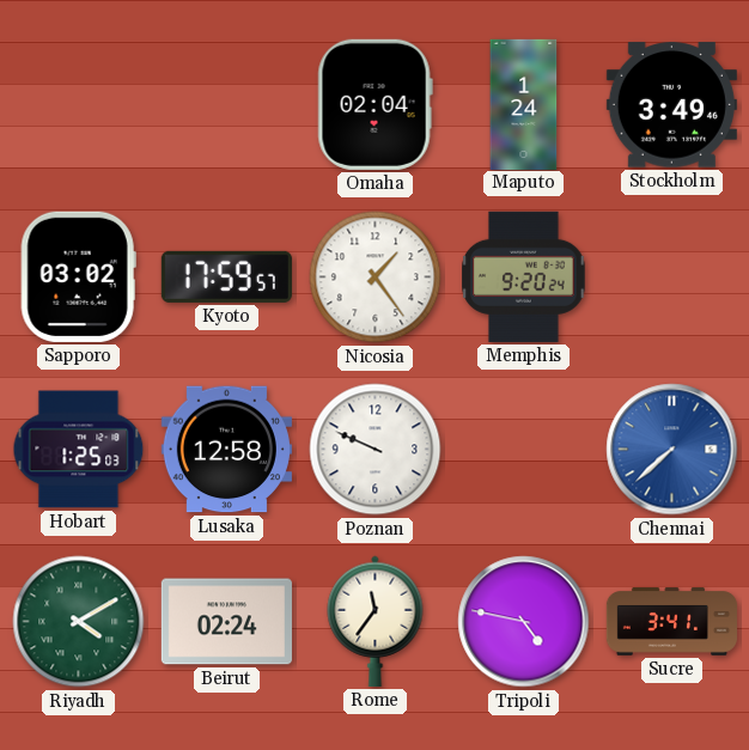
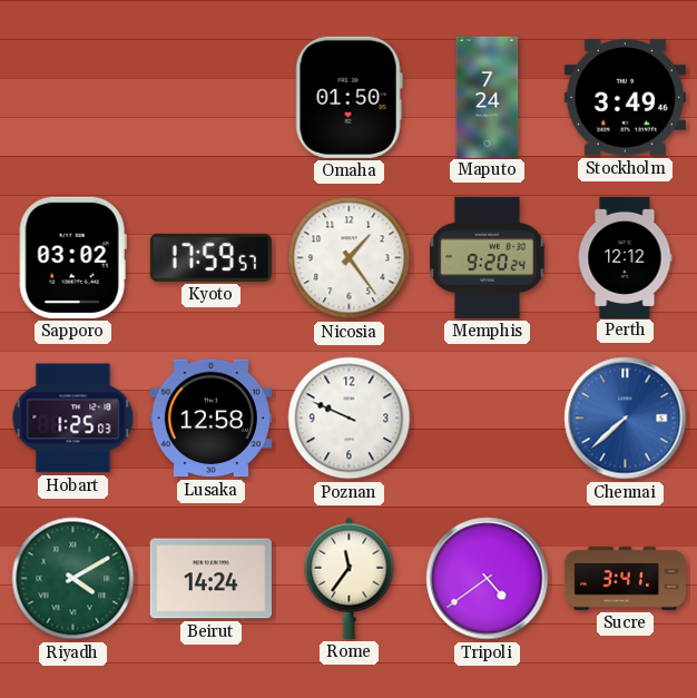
Omaha: 02:04 -> 01:50 (348, 97)
Maputo: 1:24 -> 7:24 (488, 97)
Perth: none -> 12:12 (625, 257)
Beirut: 02:24 -> 14:24 (210, 579)
Tripoli: 4:47 -> 4:39 (488, 579)
